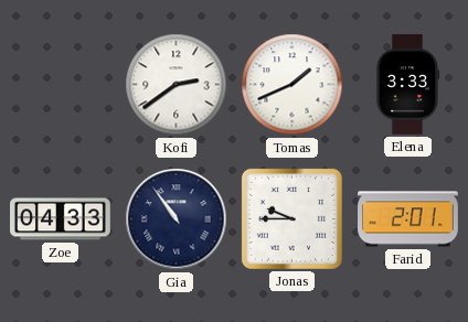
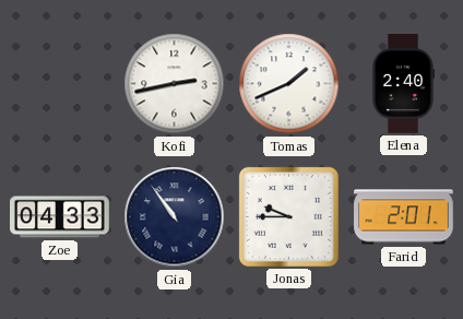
Kofi: 2:39 -> 2:43 (175, 84)
Elena: 3:33 -> 2:40 (403, 84)
